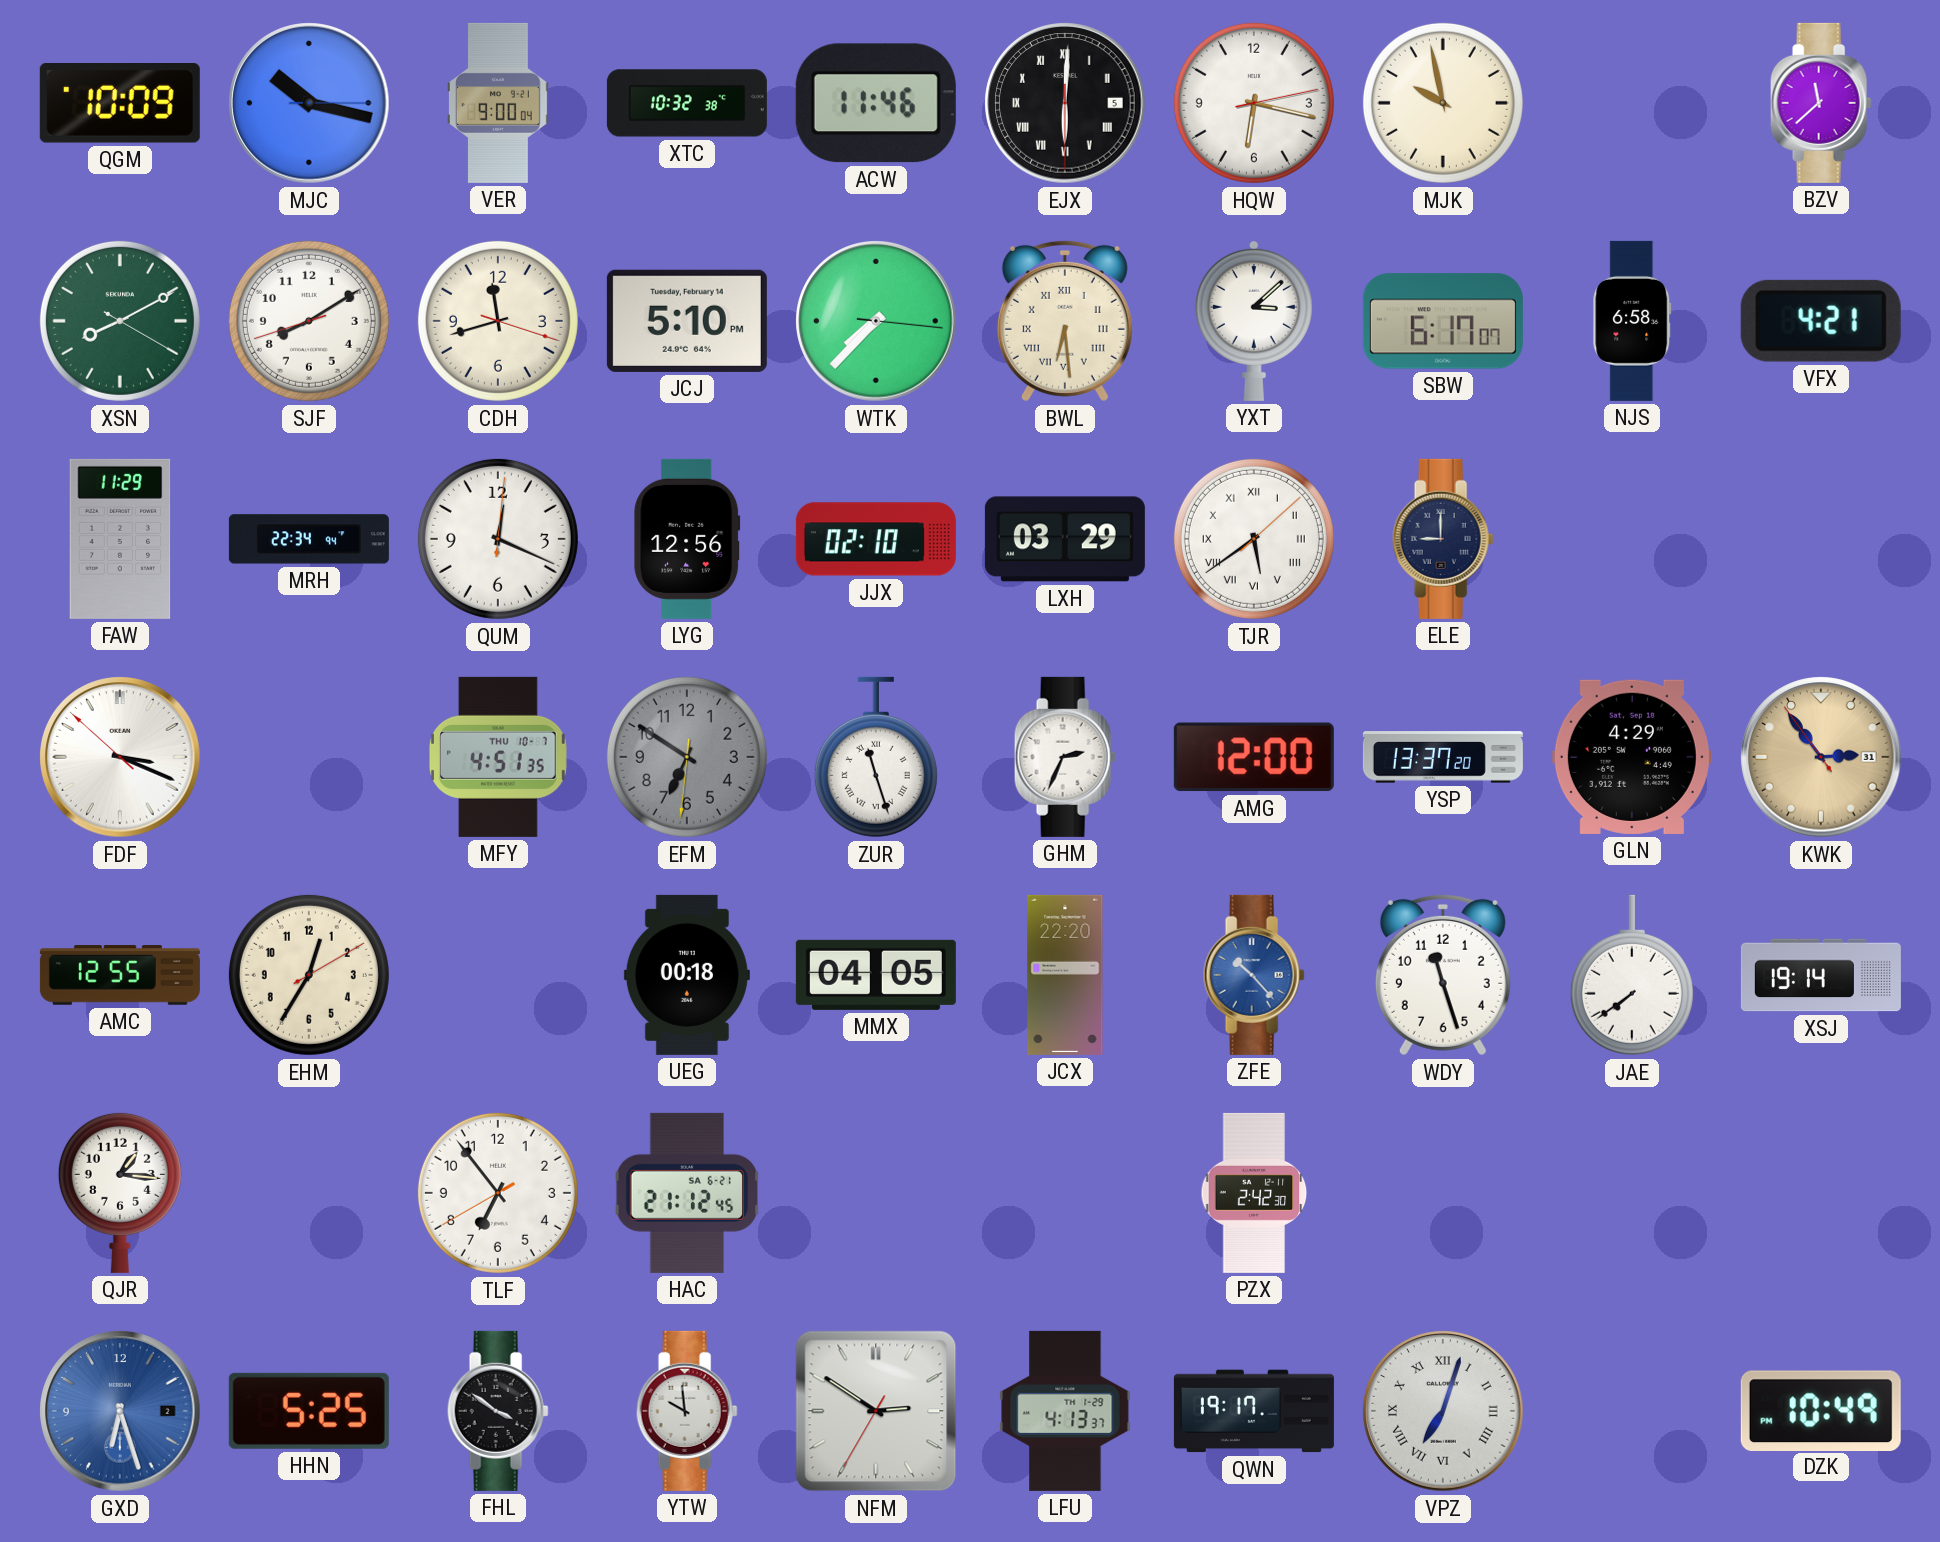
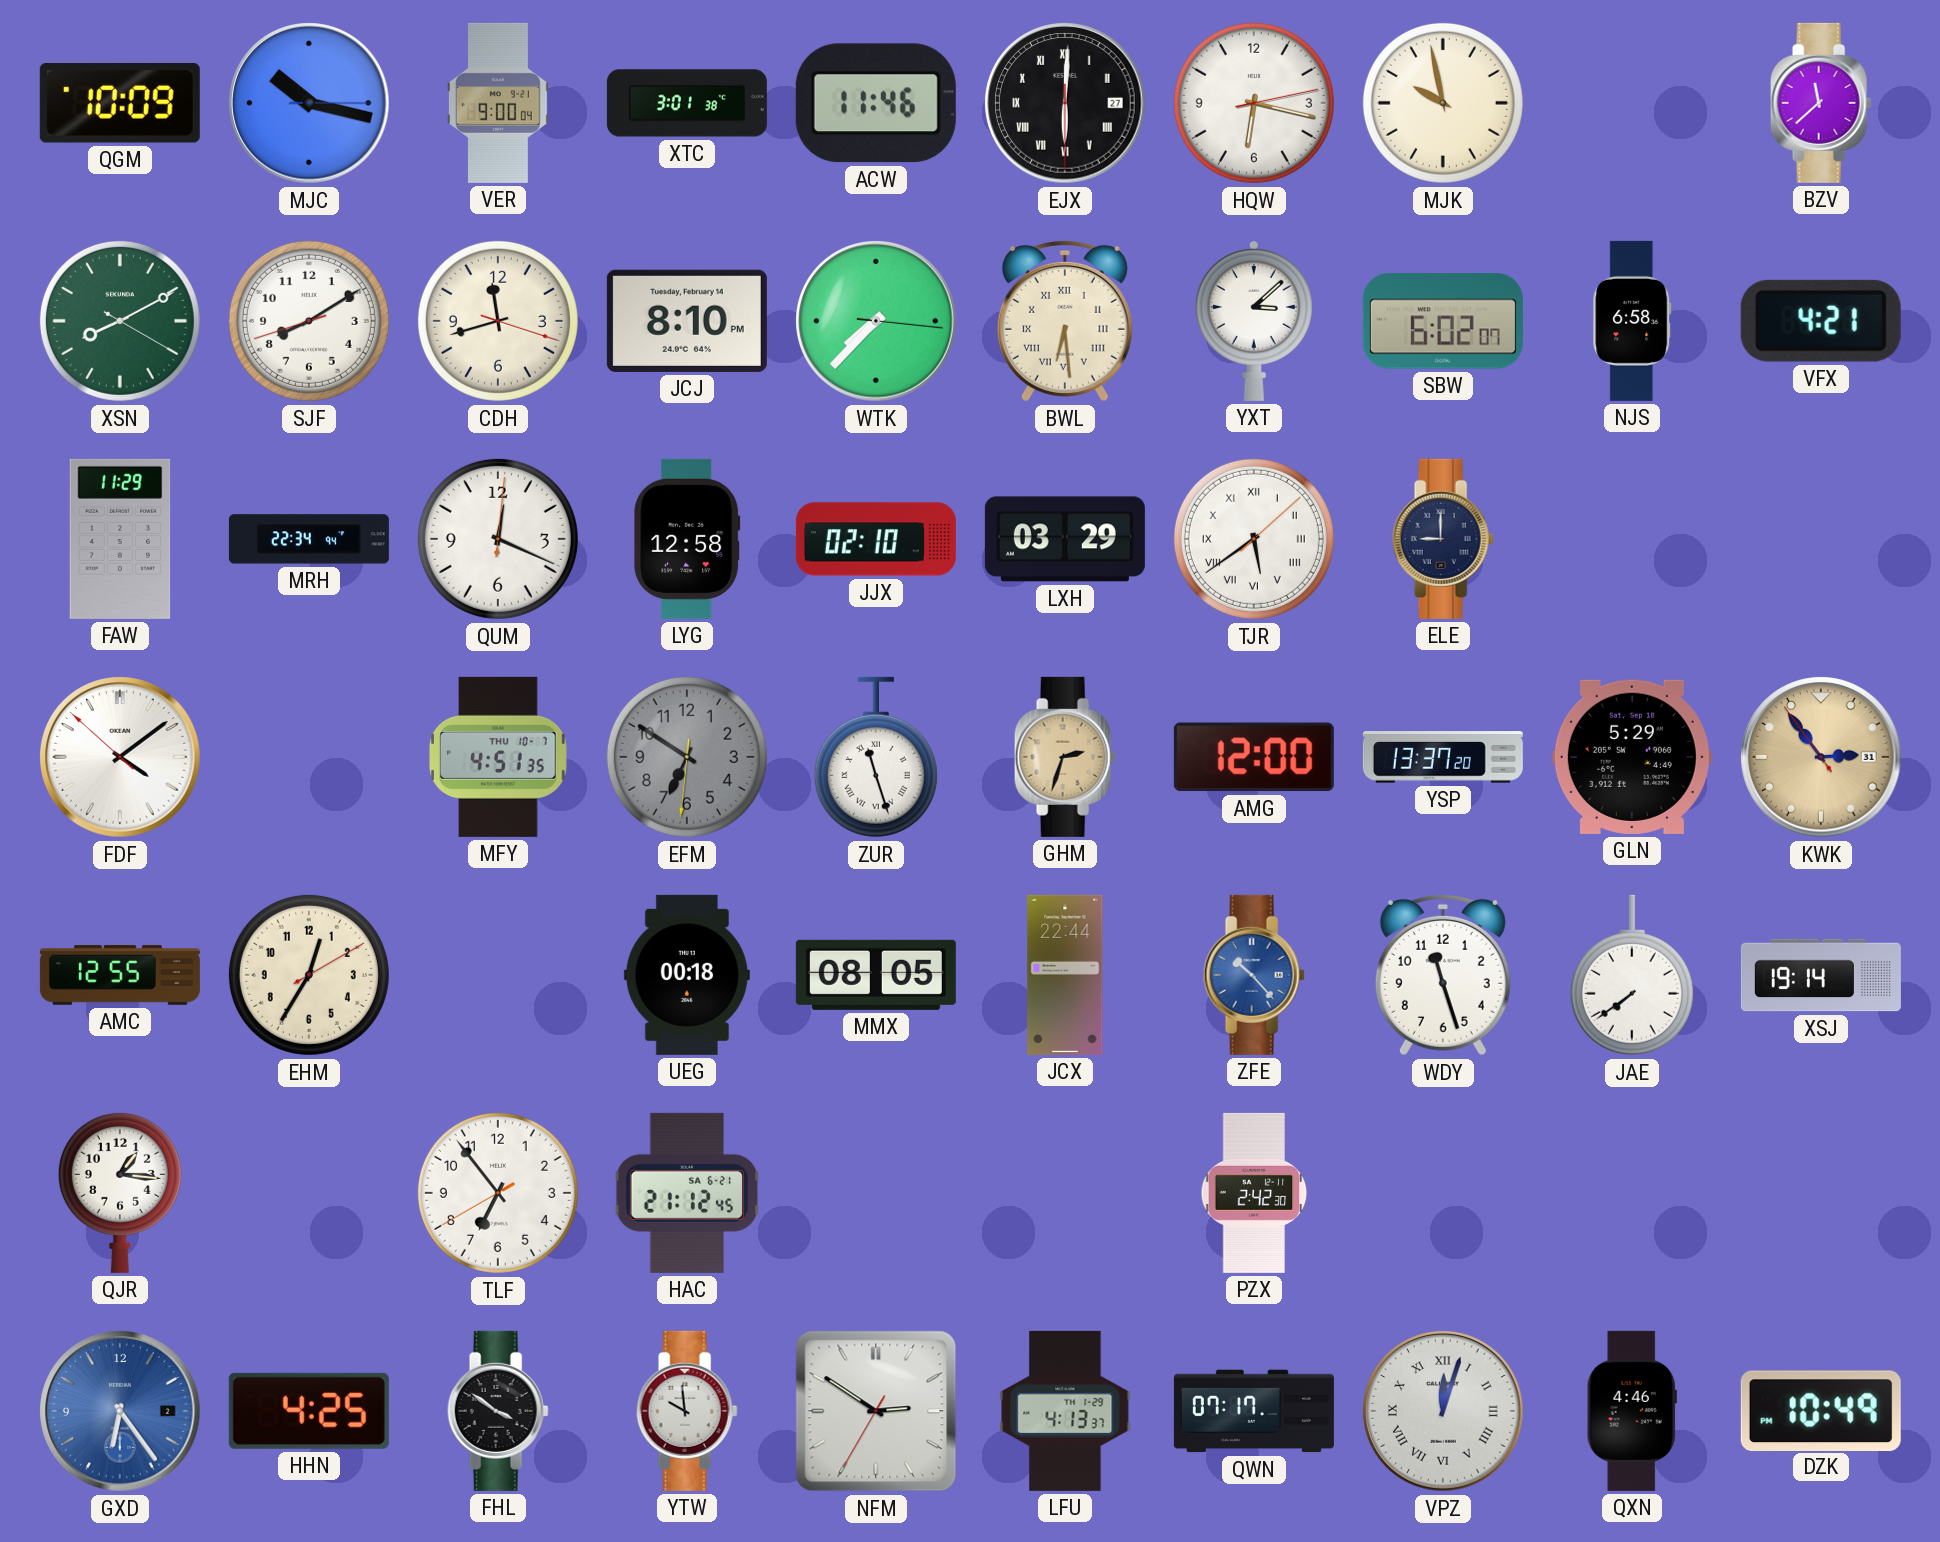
XTC: 10:32 -> 3:01 (687, 103)
EJX date: 5 -> 27 (1065, 103)
JCJ: 5:10 -> 8:10 (687, 321)
SBW: 6:17 -> 6:02 (1443, 321)
LYG: 12:56 -> 12:58 (687, 539)
FDF: 3:18 -> 4:08 (120, 757)
GHM: 2:34 -> 2:33 (1065, 757)
GHM dial: white -> champagne (1065, 757)
GLN: 4:29 -> 5:29 (1632, 757)
MMX: 04:05 -> 08:05 (876, 975)
JCX: 22:20 -> 22:44 (1065, 975)
GXD: 6:27 -> 6:24 (120, 1411)
HHN: 5:25 -> 4:25 (309, 1411)
QWN: 19:17 -> 07:17 (1254, 1411)
VPZ: 7:03 -> 12:03 (1443, 1411)
QXN: none -> 4:46 (1632, 1411)
